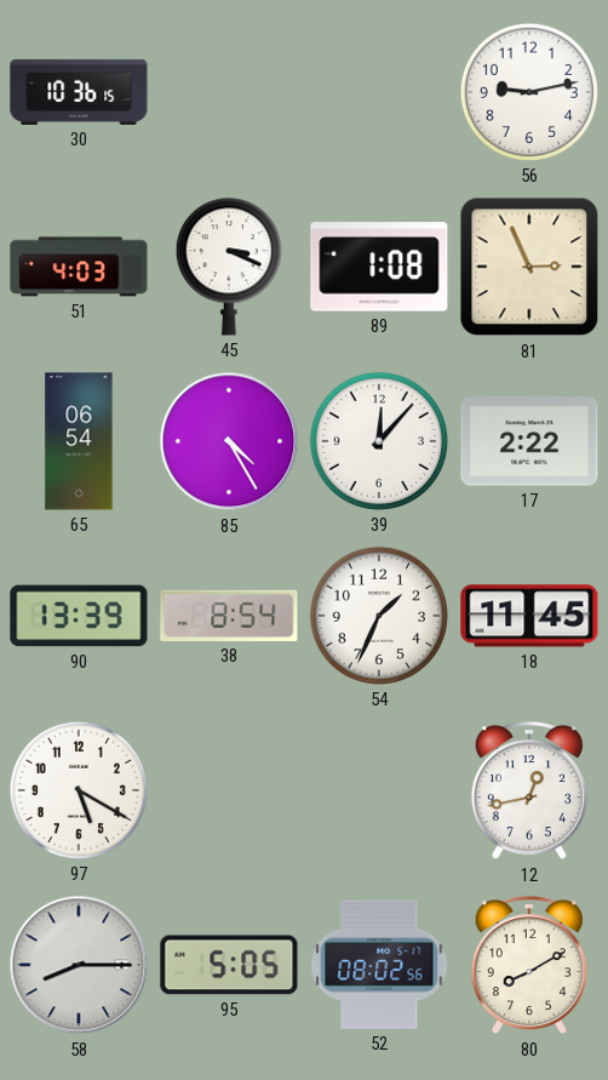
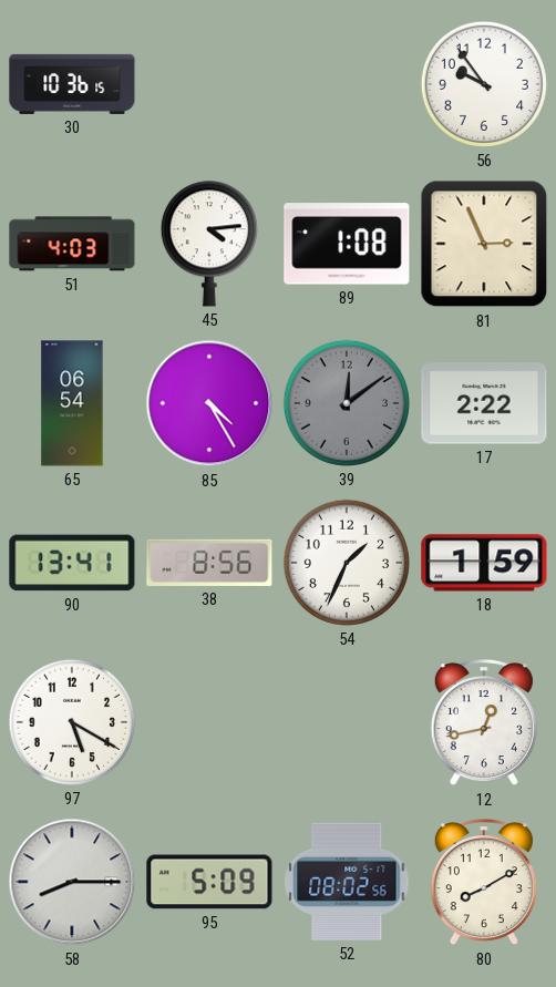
56: 9:13 -> 9:54 (484, 84)
45: 3:19 -> 4:14 (209, 244)
39: 12:07 -> 12:09 (347, 403)
39 dial: white -> grey (347, 403)
90: 13:39 -> 13:41 (72, 563)
38: 8:54 -> 8:56 (209, 563)
18: 11:45 -> 1:59 (484, 563)
95: 5:05 -> 5:09 (209, 882)
